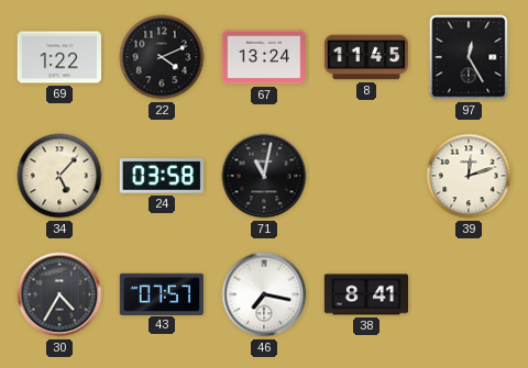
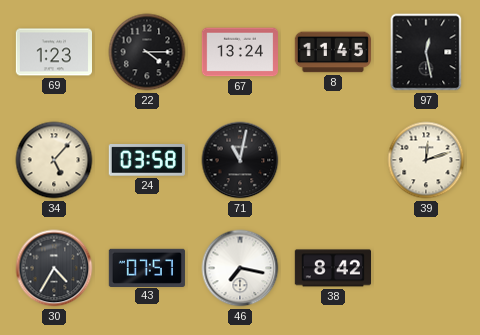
69: 1:22 -> 1:23 (53, 52)
22: 4:11 -> 4:15 (147, 52)
97: 12:25 -> 12:28 (426, 52)
38: 8:41 -> 8:42 (332, 268)
